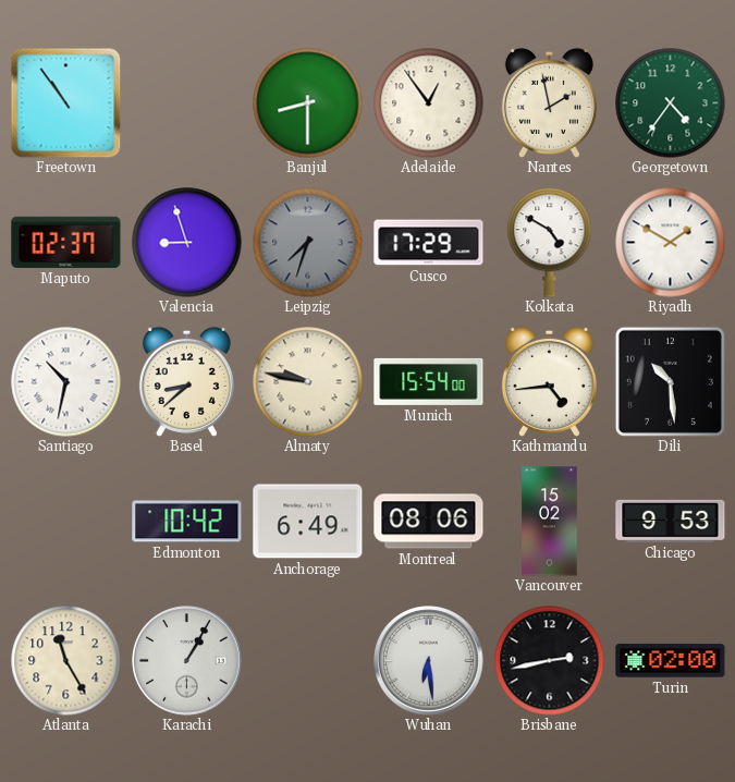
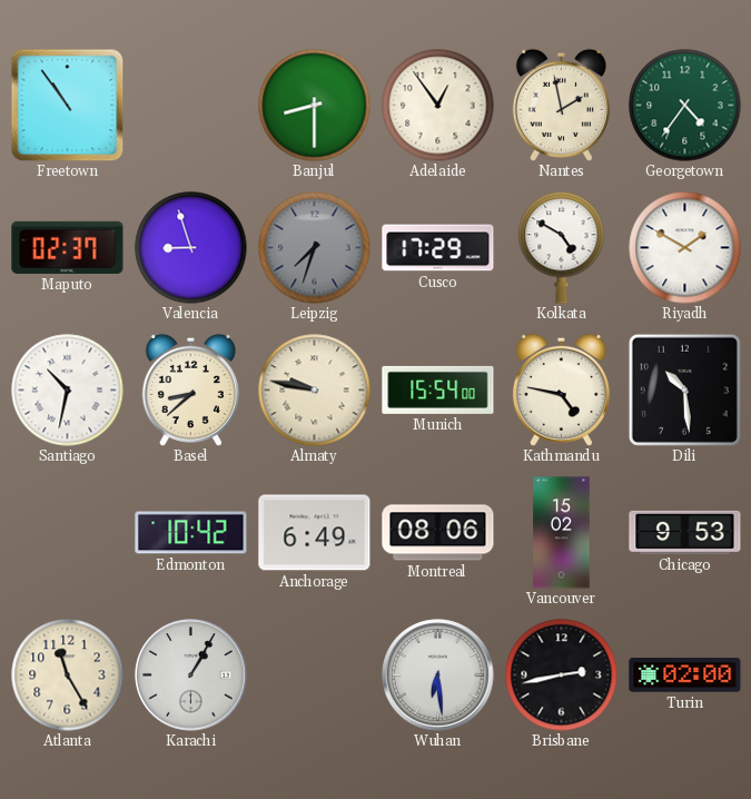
Kathmandu: 4:44 -> 4:47 (561, 389)
